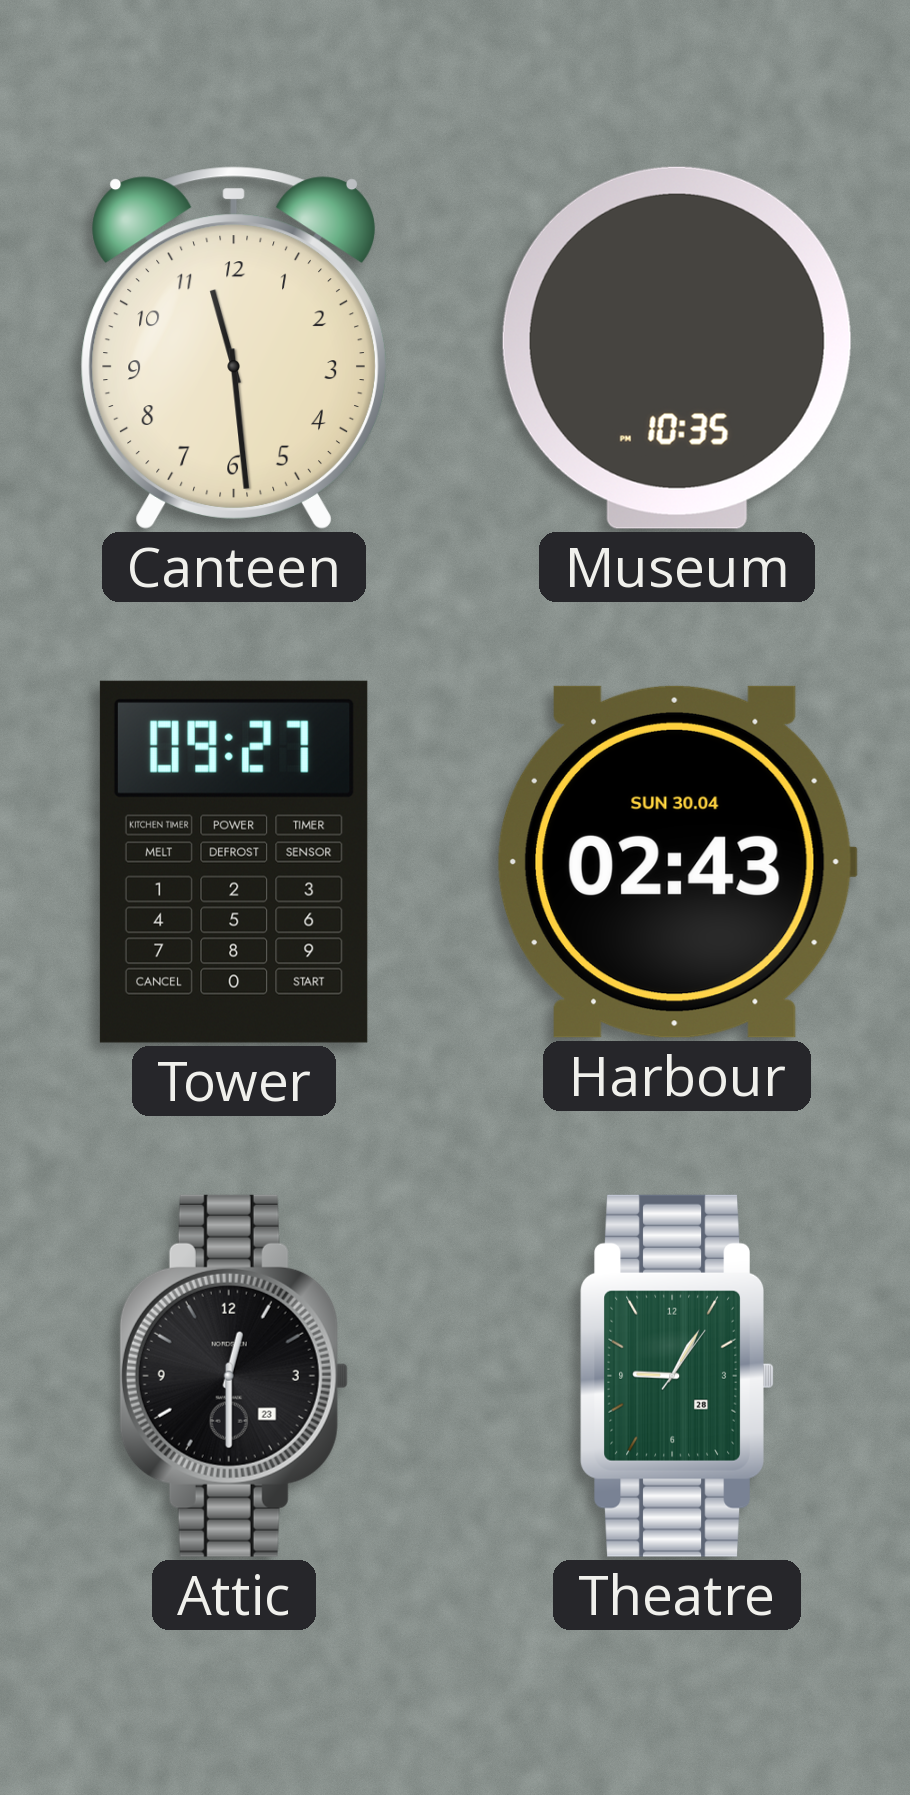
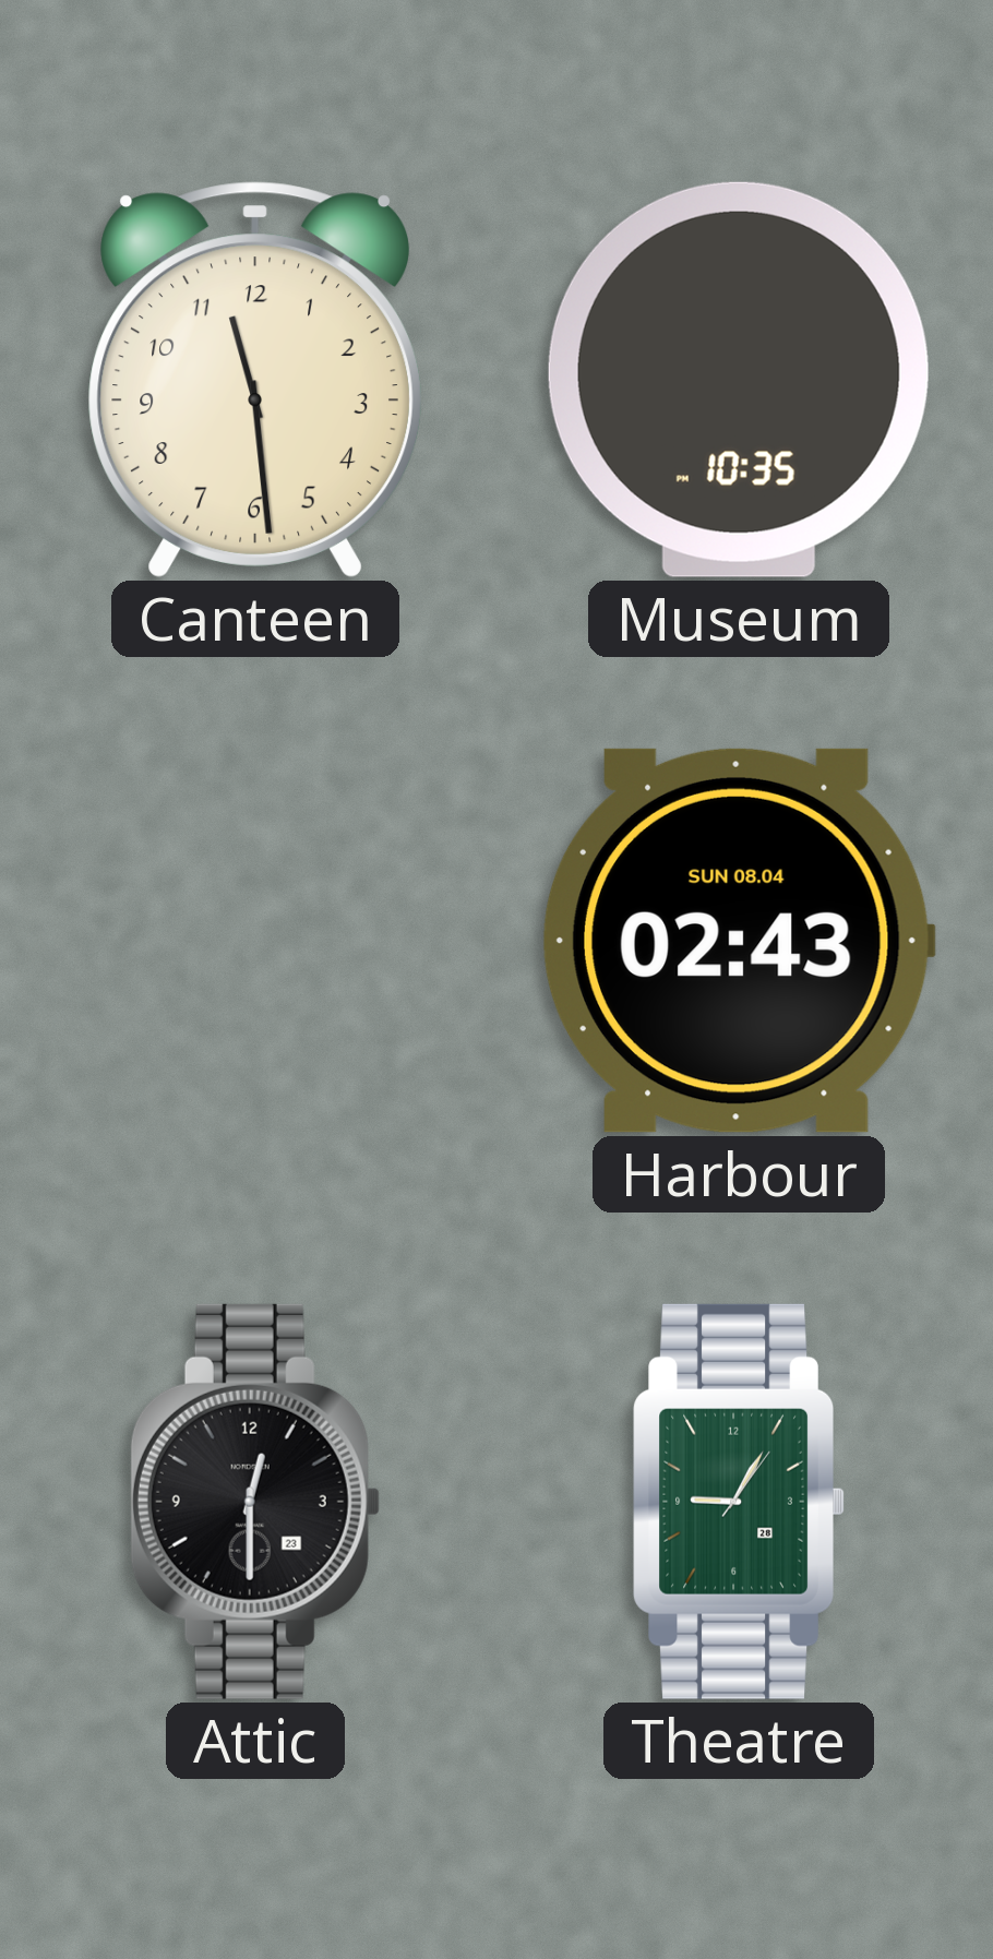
Tower: 09:27 -> none (234, 862)
Harbour date: SUN 30.04 -> SUN 08.04 (738, 941)
